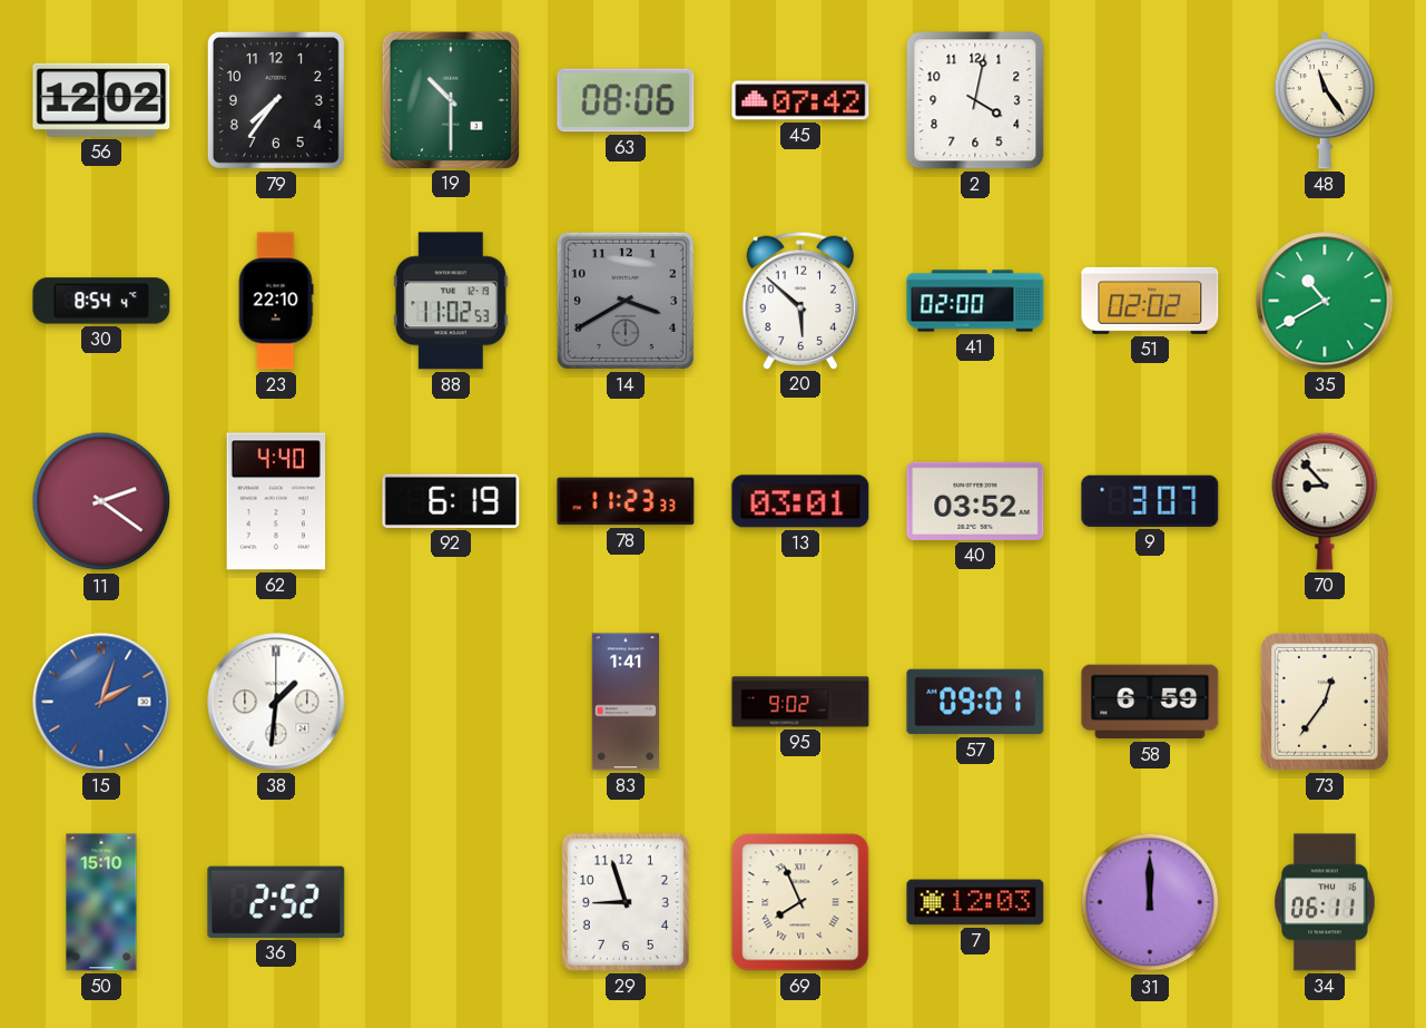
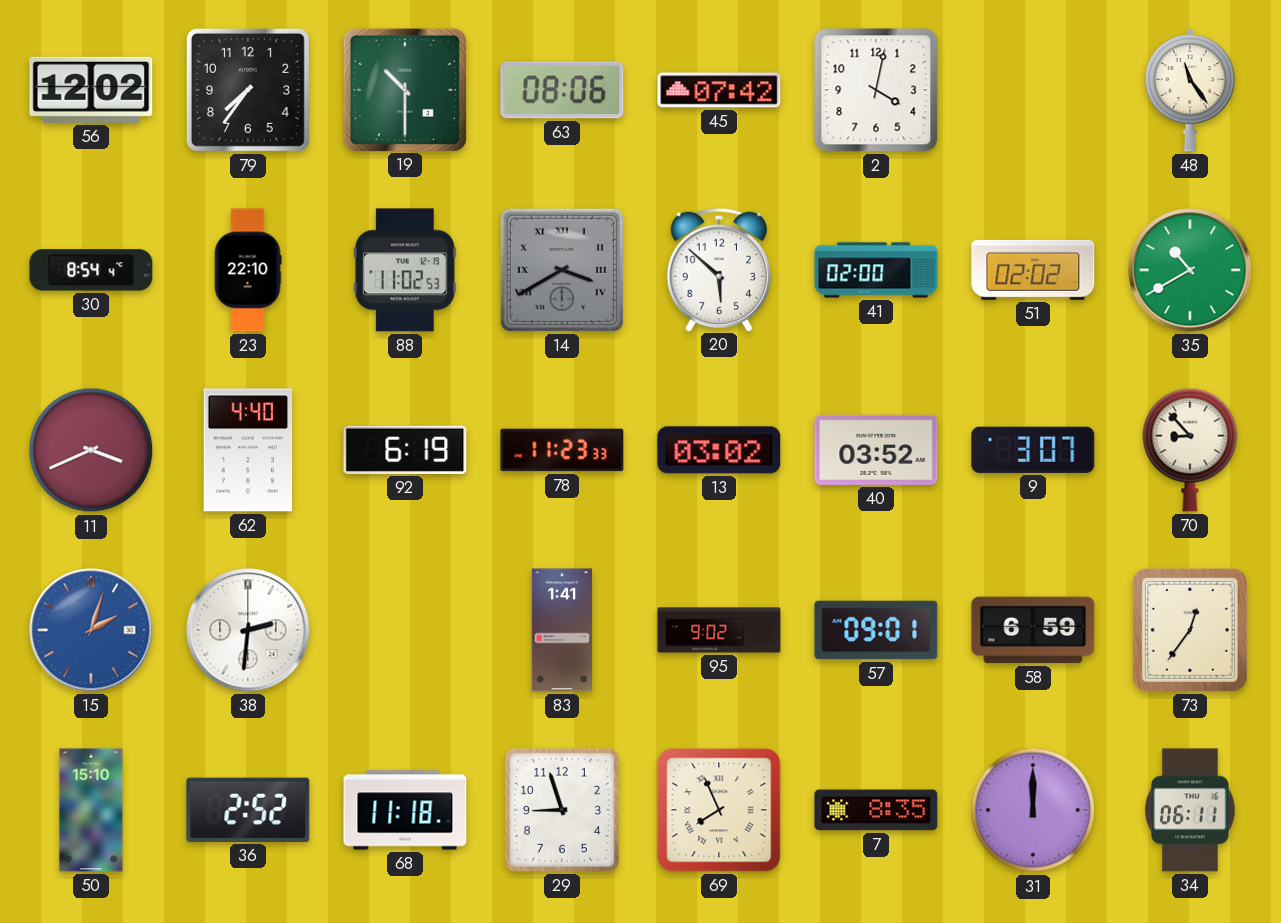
14 numerals: Arabic -> Roman (562, 270)
11: 2:21 -> 3:41 (91, 450)
13: 03:01 -> 03:02 (719, 450)
38: 1:31 -> 2:31 (248, 630)
68: none -> 11:18 (405, 810)
7: 12:03 -> 8:35 (876, 810)
